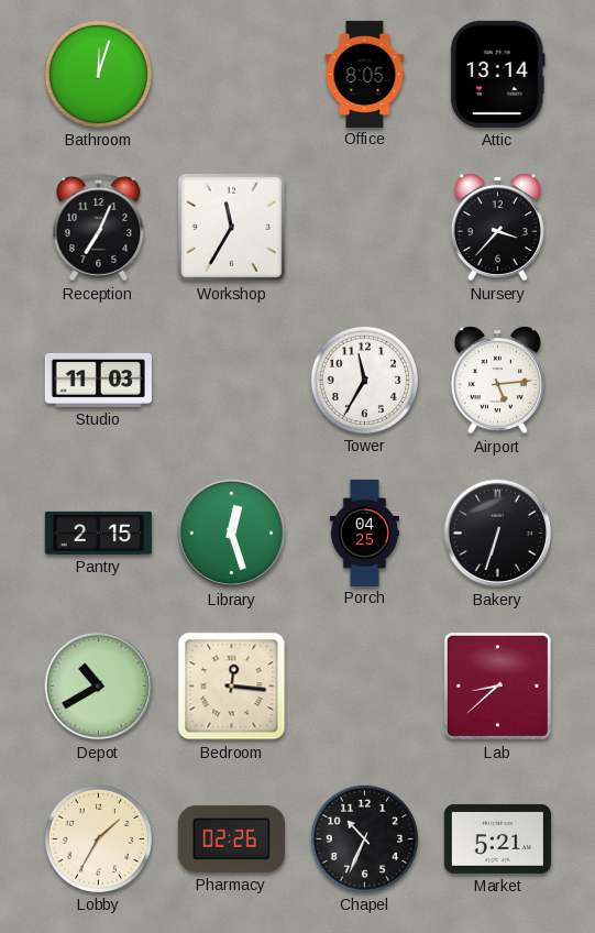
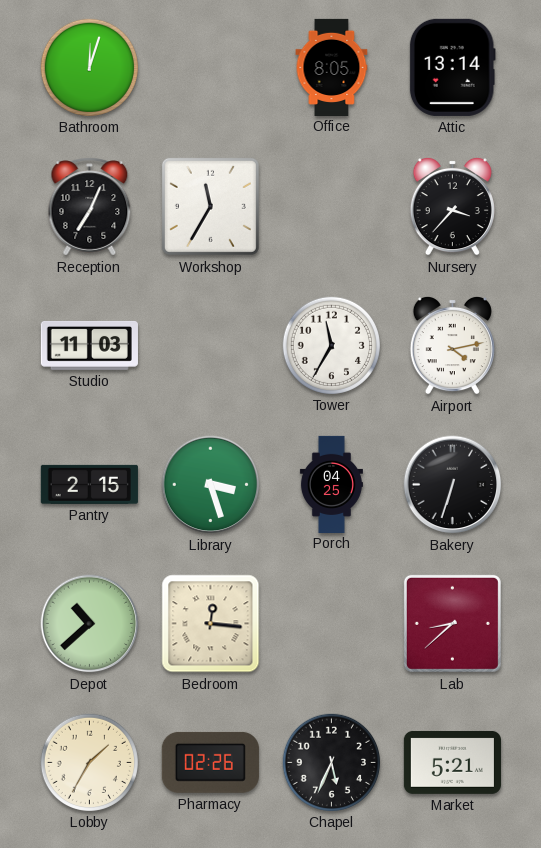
Airport: 5:14 -> 4:13 (452, 345)
Library: 12:27 -> 3:27 (211, 485)
Depot: 10:40 -> 10:38 (90, 624)
Chapel: 10:34 -> 5:34 (331, 762)
